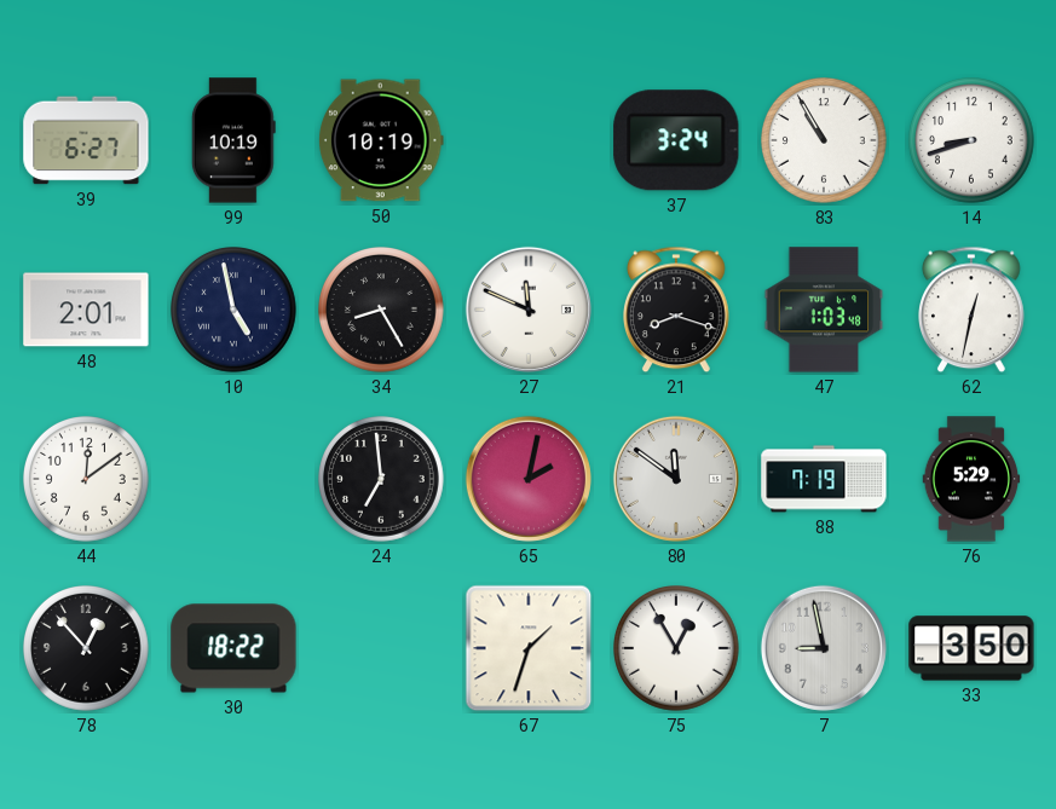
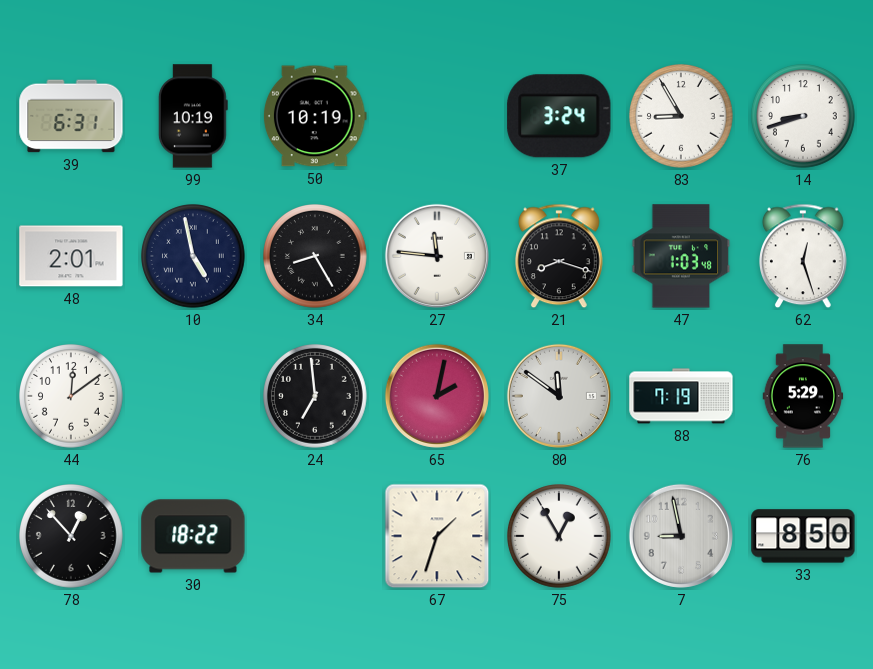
39: 6:27 -> 6:31 (71, 116)
83: 10:55 -> 8:55 (682, 117)
27: 11:49 -> 11:46 (437, 256)
62: 12:32 -> 12:27 (804, 256)
33: 3:50 -> 8:50 (803, 536)
